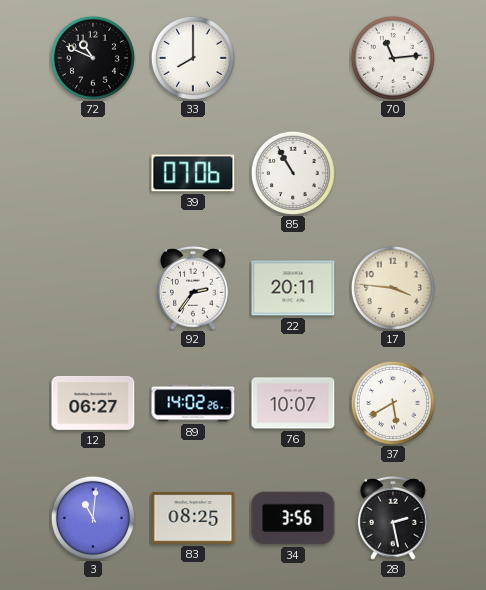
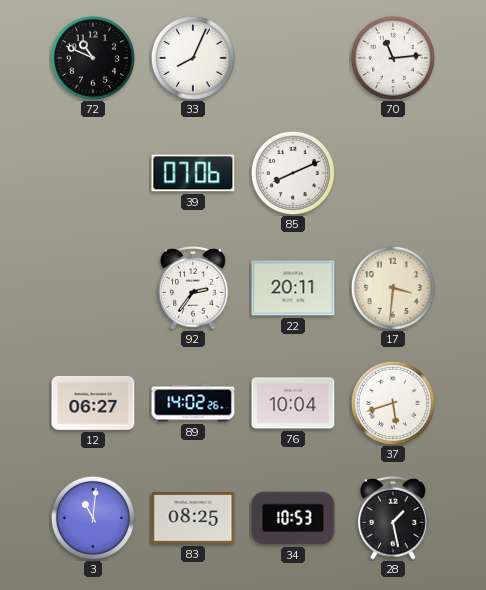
33: 8:00 -> 8:04 (193, 58)
85: 10:55 -> 8:11 (293, 173)
17: 3:46 -> 3:31 (393, 288)
76: 10:07 -> 10:04 (293, 403)
37: 5:40 -> 5:42 (393, 403)
34: 3:56 -> 10:53 (293, 518)
28: 2:28 -> 1:28 (393, 519)
